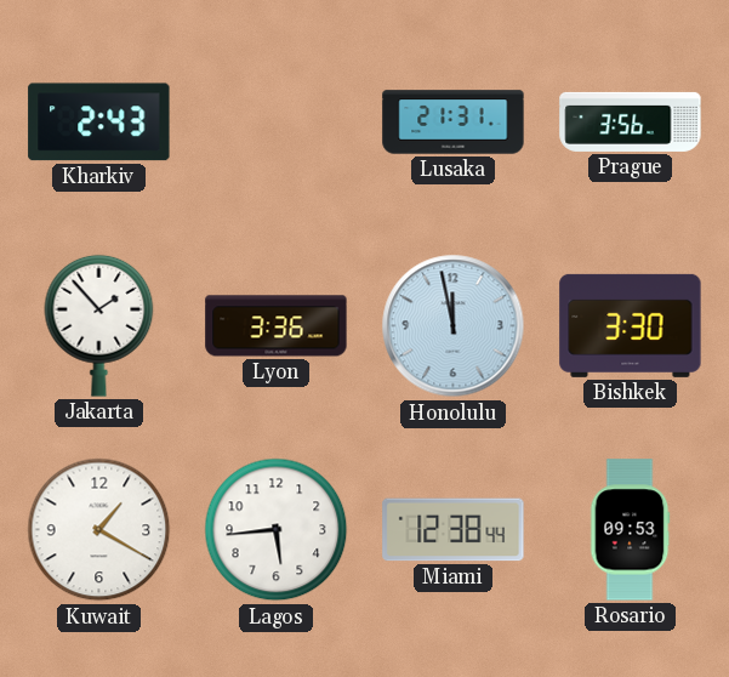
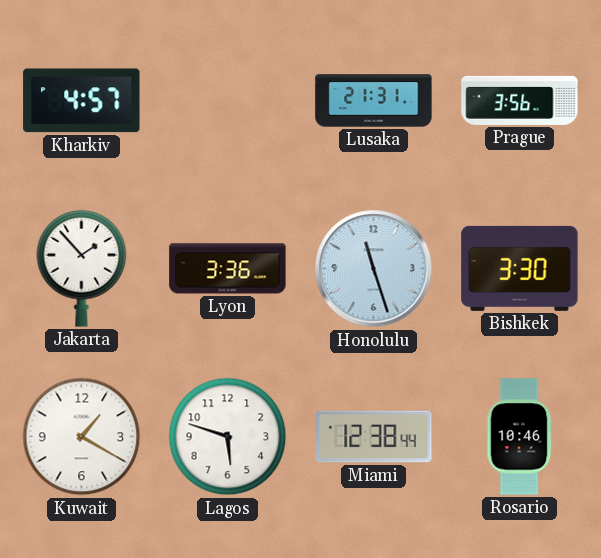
Kharkiv: 2:43 -> 4:57 (82, 101)
Honolulu: 11:58 -> 11:27 (374, 269)
Lagos: 5:44 -> 5:48 (228, 437)
Rosario: 09:53 -> 10:46 (519, 437)
